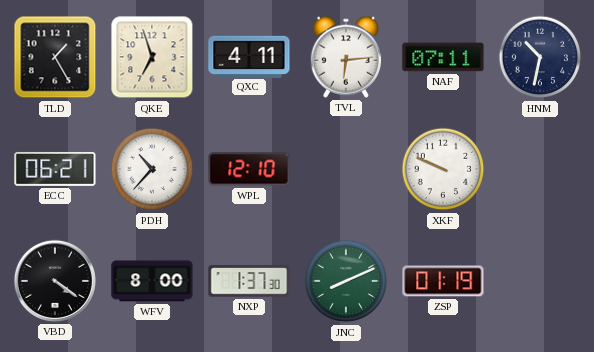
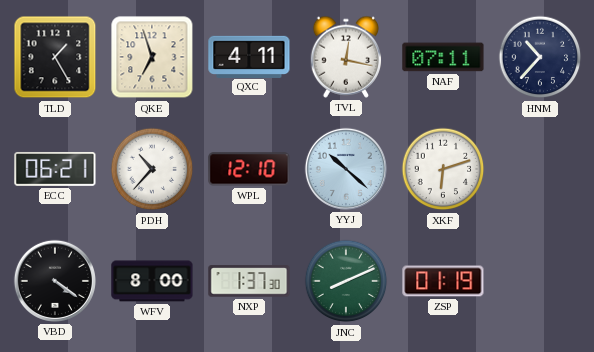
TVL: 6:14 -> 12:17 (346, 57)
HNM: 10:32 -> 10:37 (540, 57)
YYJ: none -> 10:22 (346, 169)
XKF: 9:49 -> 6:12 (443, 169)
